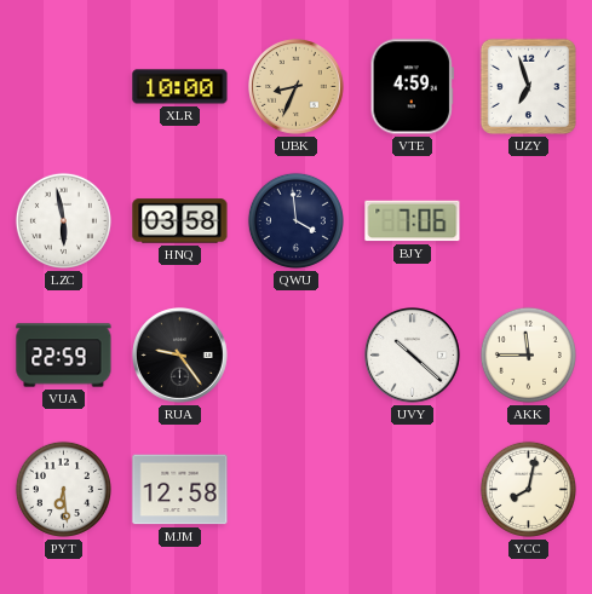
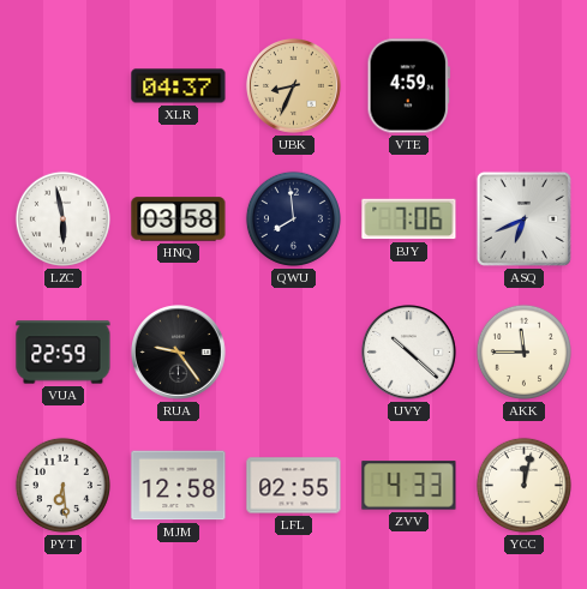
XLR: 10:00 -> 04:37 (179, 86)
UZY: 6:57 -> none (528, 86)
QWU: 3:59 -> 7:59 (293, 218)
ASQ: none -> 6:41 (523, 218)
LFL: none -> 02:55 (294, 486)
ZVV: none -> 4:33 (409, 486)
YCC: 8:02 -> 12:02 (523, 485)
